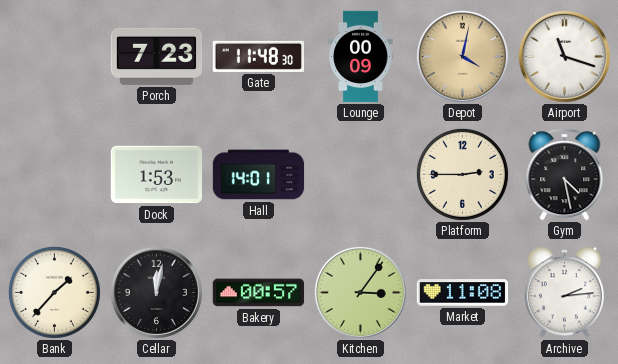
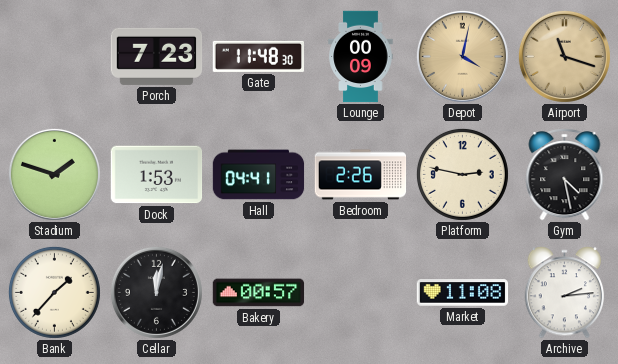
Airport dial: white -> champagne (564, 56)
Stadium: none -> 1:48 (54, 174)
Hall: 14:01 -> 04:41 (259, 175)
Bedroom: none -> 2:26 (361, 175)
Platform: 2:45 -> 2:47 (462, 174)
Kitchen: 3:06 -> none (360, 292)
